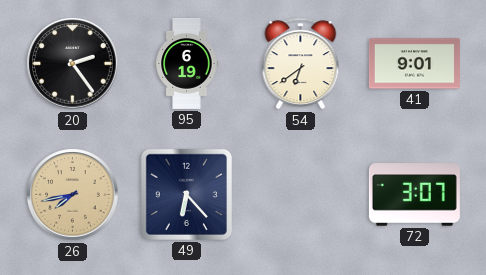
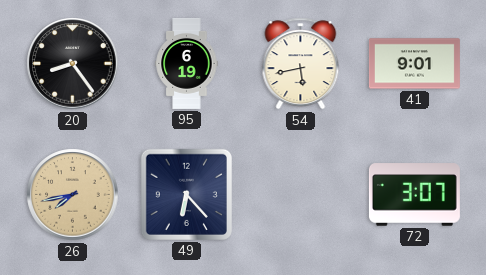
20: 2:24 -> 8:24 (73, 64)
54: 6:39 -> 5:43 (301, 64)
